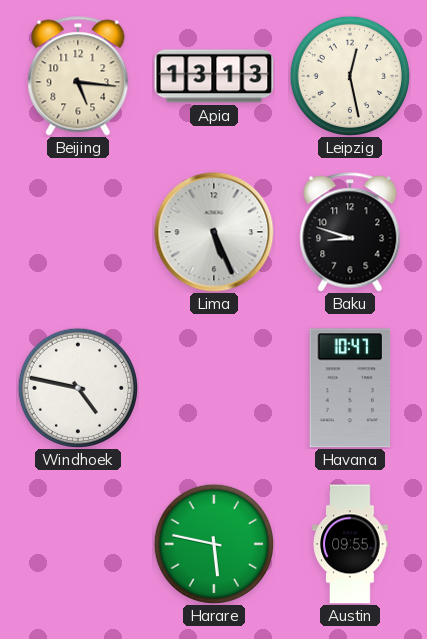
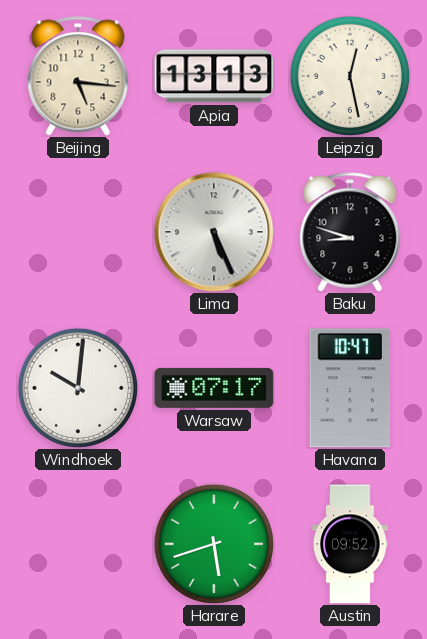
Windhoek: 4:47 -> 10:01 (78, 388)
Warsaw: none -> 07:17 (214, 388)
Harare: 5:47 -> 5:42 (214, 544)
Austin: 09:55 -> 09:52 (350, 544)
